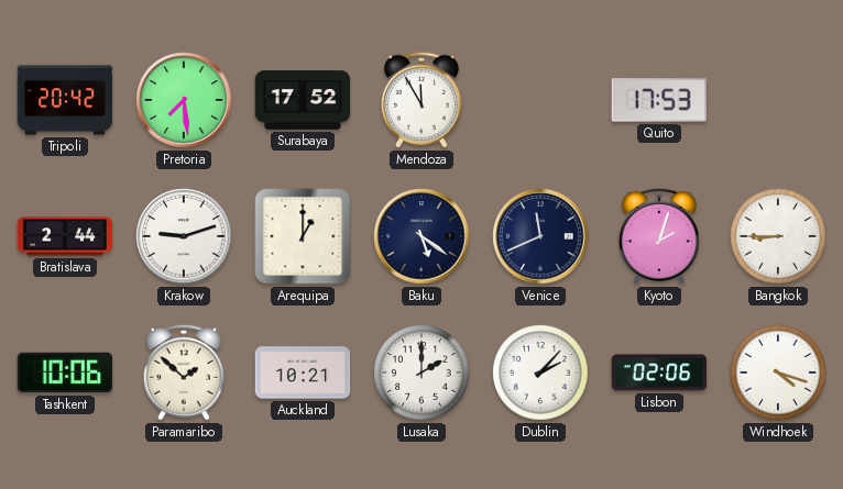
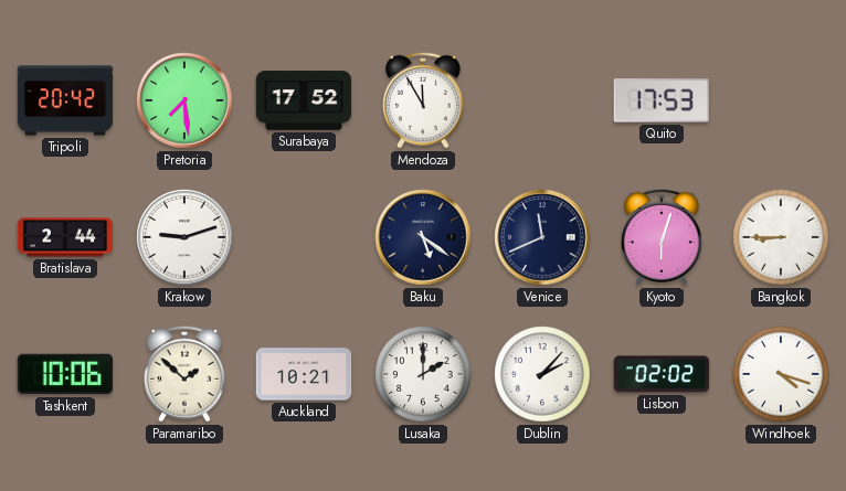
Arequipa: 1:00 -> none (303, 236)
Kyoto: 2:03 -> 6:03 (662, 237)
Lisbon: 02:06 -> 02:02 (662, 374)
